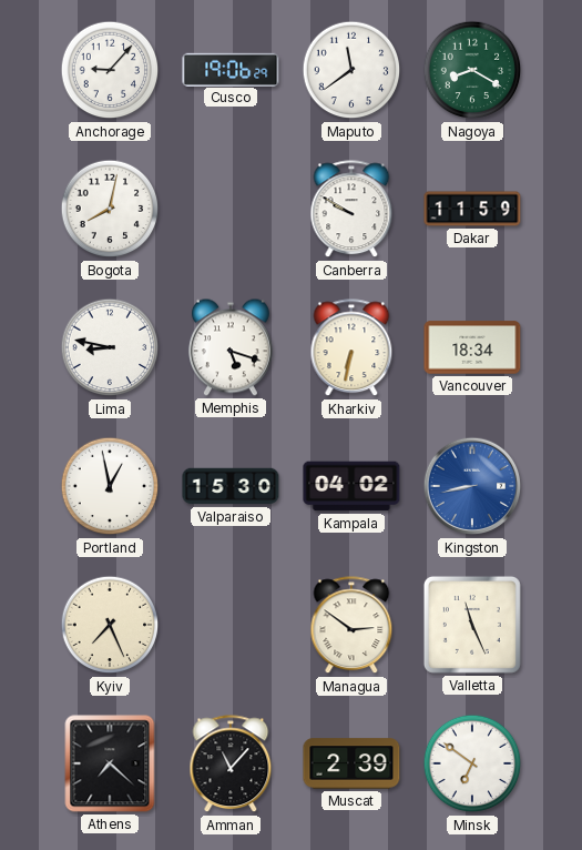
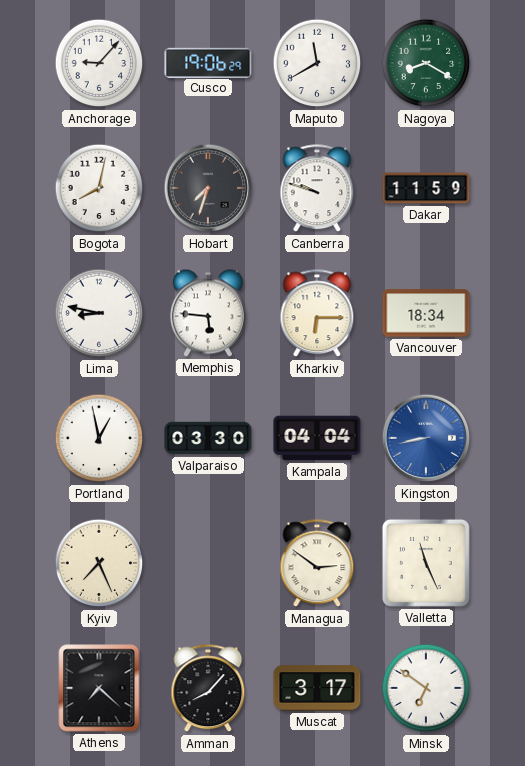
Maputo: 11:39 -> 11:40 (317, 63)
Hobart: none -> 7:33 (208, 188)
Canberra: 9:50 -> 9:48 (317, 189)
Memphis: 5:18 -> 5:46 (208, 313)
Kharkiv: 6:32 -> 6:15 (317, 314)
Valparaiso: 15:30 -> 03:30 (208, 438)
Kampala: 04:02 -> 04:04 (317, 438)
Amman: 11:07 -> 8:07 (208, 689)
Muscat: 2:39 -> 3:17 (317, 688)
